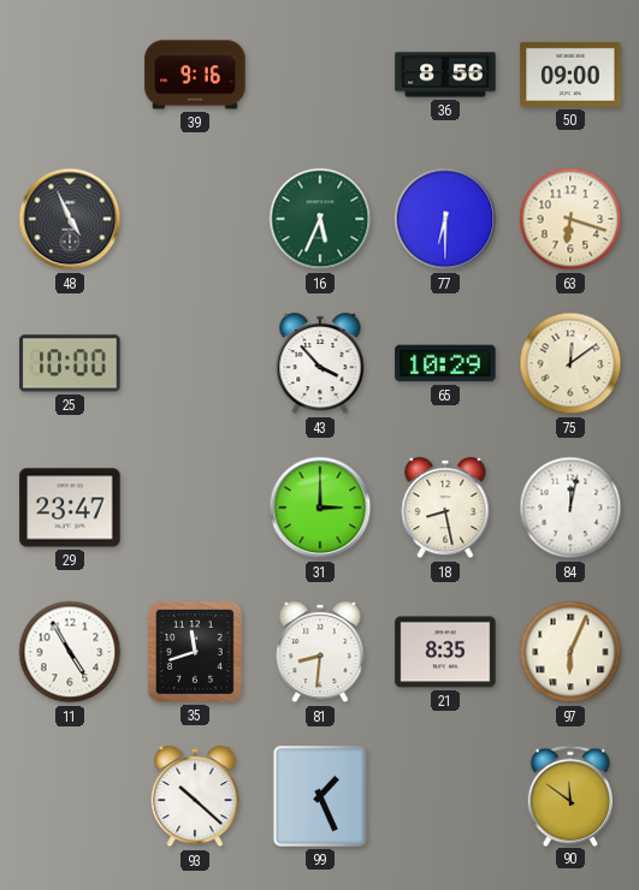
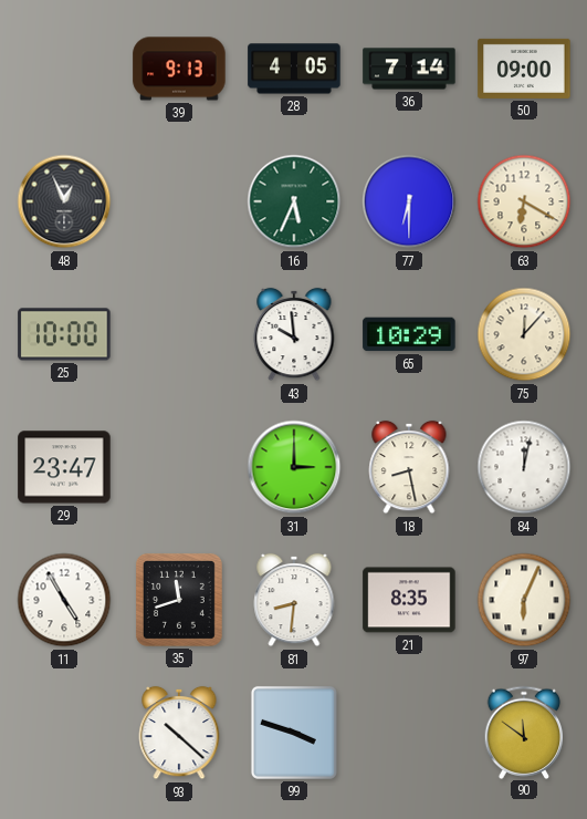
39: 9:16 -> 9:13 (179, 69)
28: none -> 4:05 (294, 69)
36: 8:56 -> 7:14 (409, 69)
48: 4:56 -> 12:56 (64, 201)
63: 6:18 -> 6:20 (524, 201)
43: 3:53 -> 9:59 (294, 334)
75: 12:09 -> 12:07 (524, 334)
99: 1:26 -> 3:48 (294, 733)
